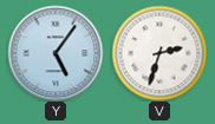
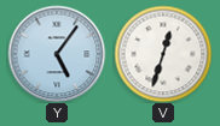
V: 2:33 -> 12:33 (163, 54)
